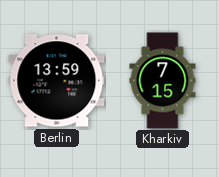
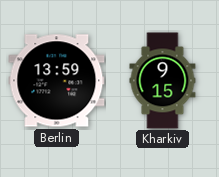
Kharkiv: 7:15 -> 9:15 (163, 81)
